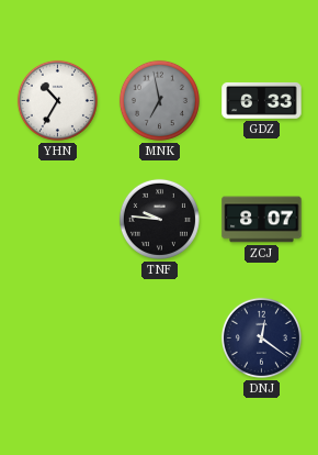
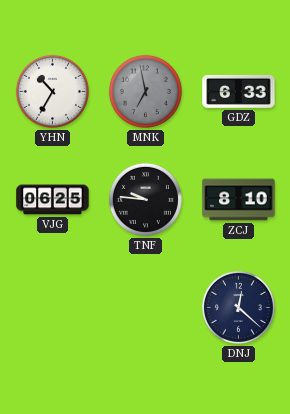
VJG: none -> 06:25 (53, 200)
ZCJ: 8:07 -> 8:10 (239, 200)
DNJ: 12:21 -> 12:22 (238, 307)
